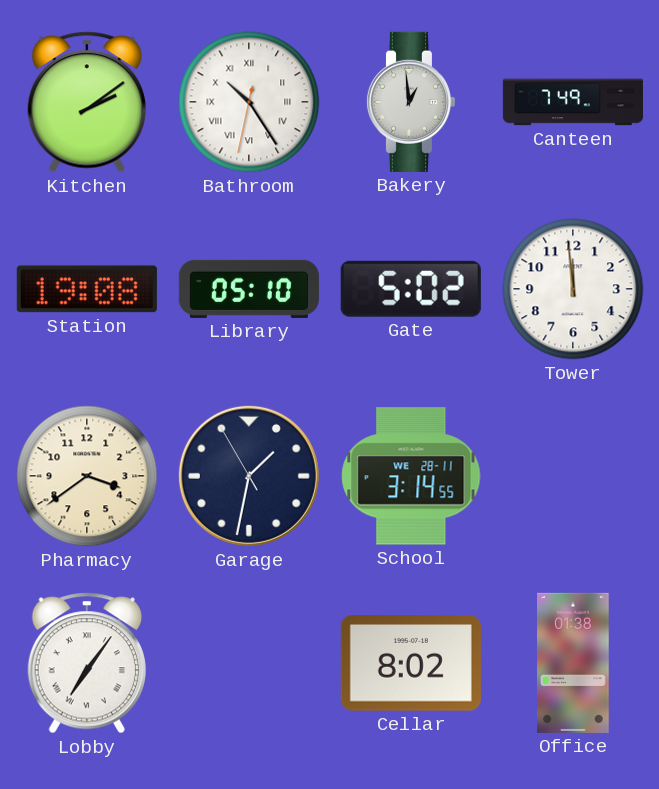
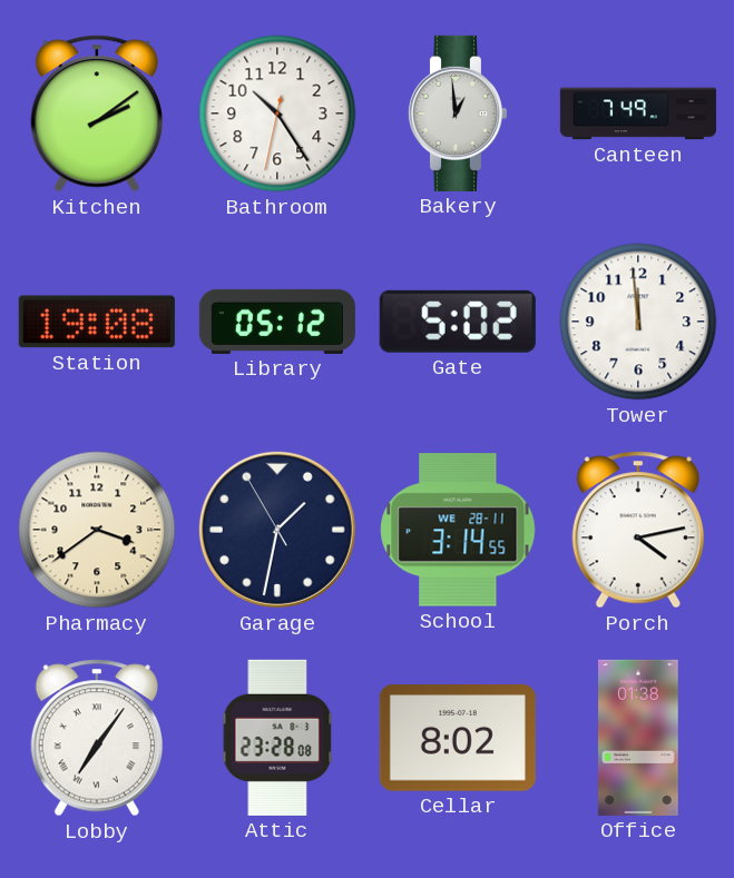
Bathroom numerals: Roman -> Arabic (277, 114)
Library: 05:10 -> 05:12 (277, 322)
Porch: none -> 4:13 (638, 530)
Attic: none -> 23:28 (277, 738)
